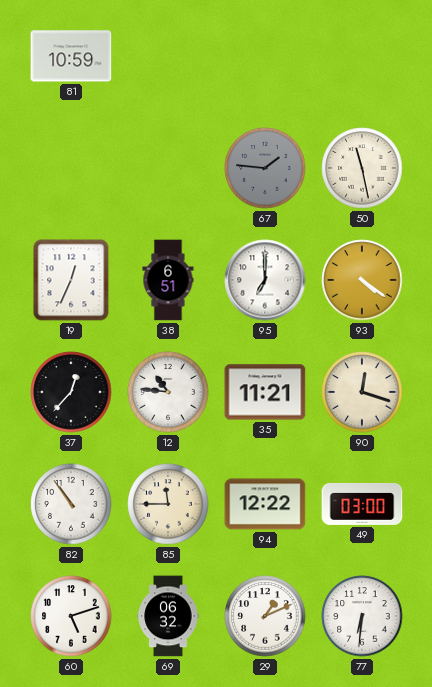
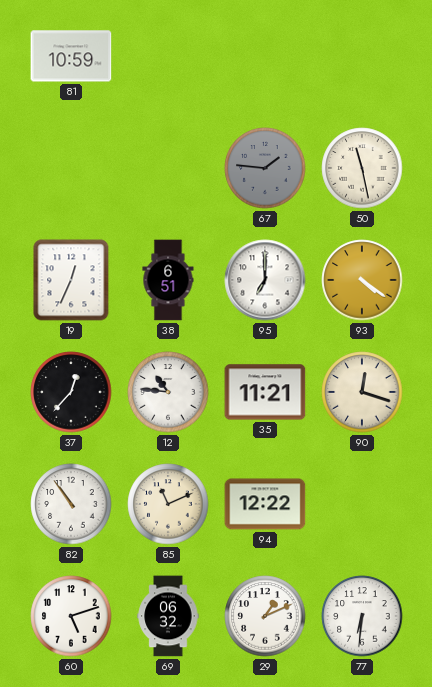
85: 11:45 -> 11:11 (168, 504)
49: 03:00 -> none (362, 504)
